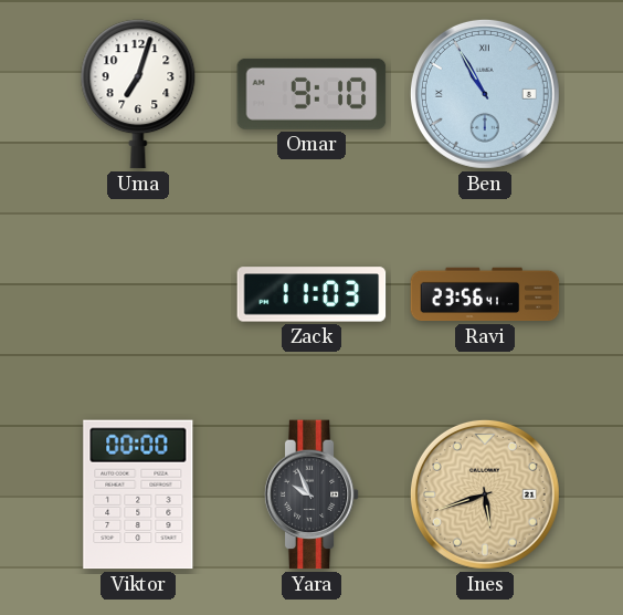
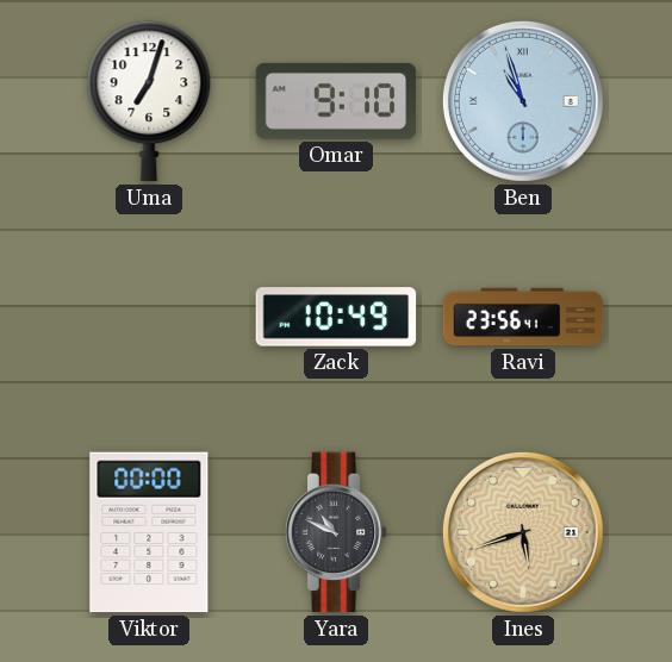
Ben: 10:55 -> 10:57 (523, 101)
Zack: 11:03 -> 10:49 (336, 317)
Yara: 9:56 -> 10:49 (336, 532)
